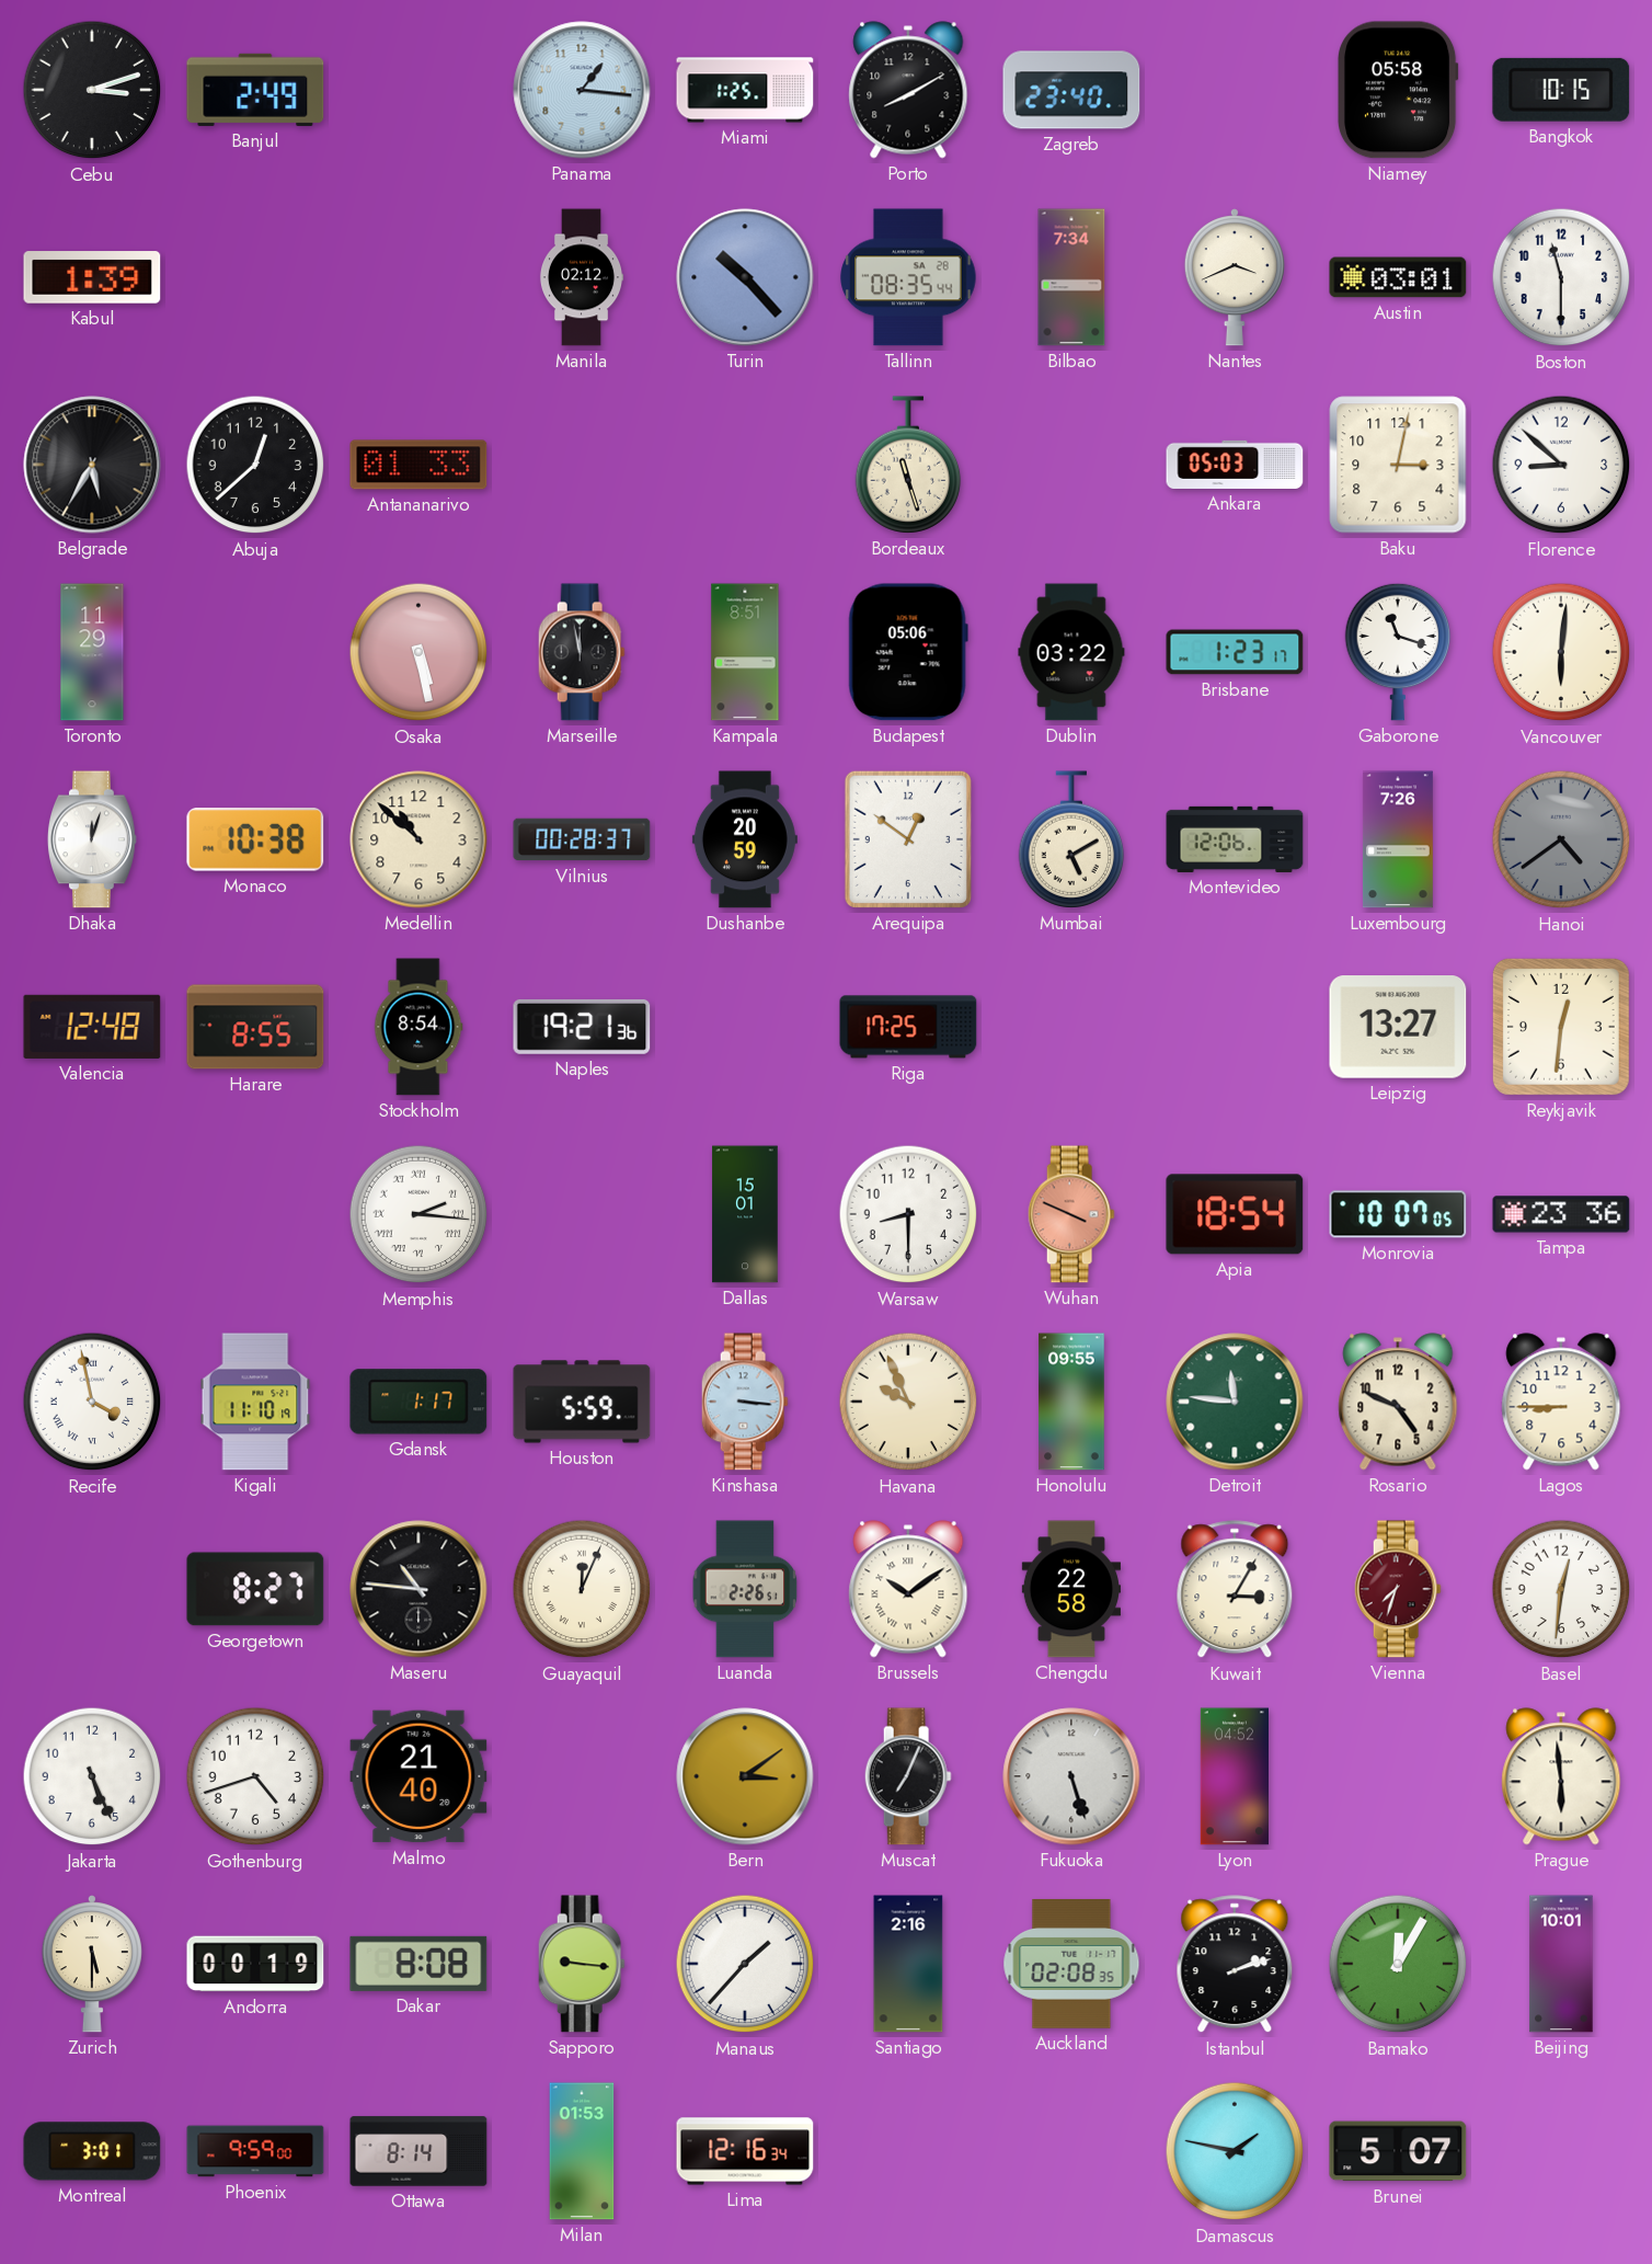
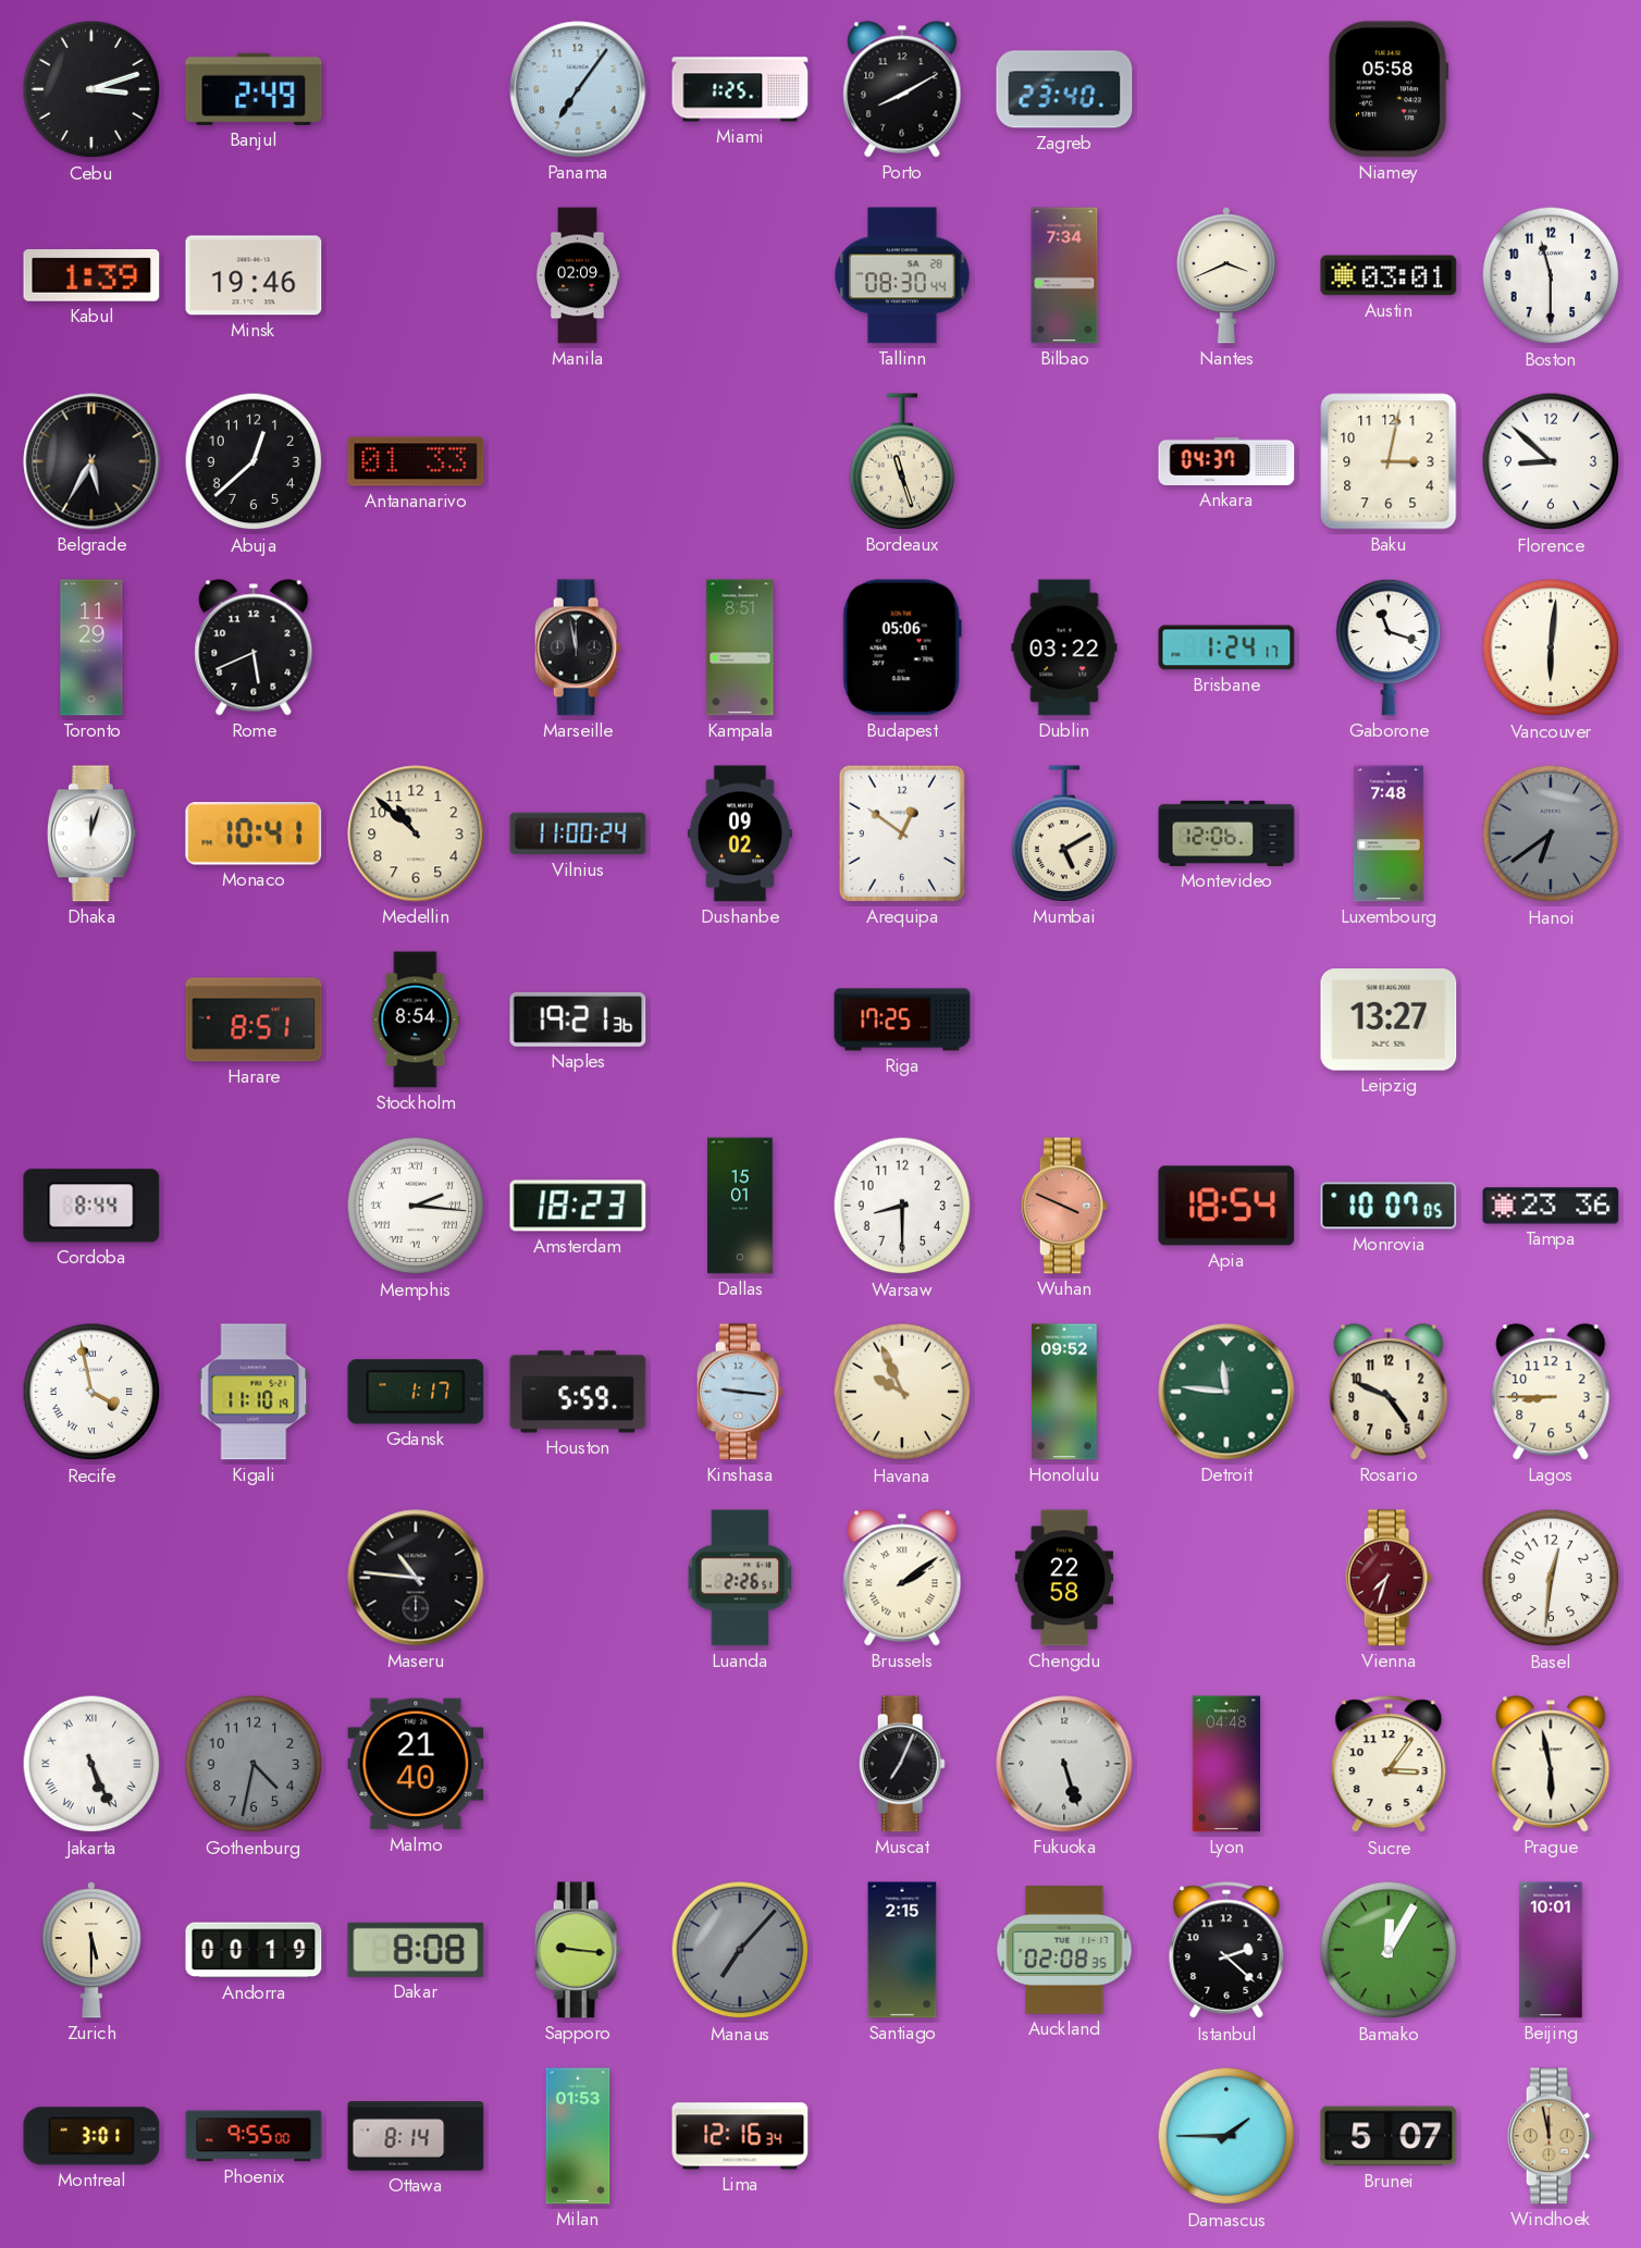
Panama: 1:16 -> 7:06 (578, 89)
Bangkok: 10:15 -> none (1561, 90)
Minsk: none -> 19:46 (254, 275)
Manila: 02:12 -> 02:09 (578, 275)
Turin: 10:23 -> none (745, 277)
Tallinn: 08:35 -> 08:30 (902, 275)
Ankara: 05:03 -> 04:37 (1226, 461)
Rome: none -> 5:41 (254, 647)
Osaka: 5:28 -> none (418, 652)
Brisbane: 1:23 -> 1:24 (1226, 647)
Monaco: 10:38 -> 10:41 (254, 833)
Vilnius: 00:28 -> 11:00 (578, 833)
Dushanbe: 20:59 -> 09:02 (740, 833)
Luxembourg: 7:26 -> 7:48 (1389, 833)
Hanoi: 4:39 -> 6:39 (1551, 833)
Valencia: 12:48 -> none (92, 1027)
Harare: 8:55 -> 8:51 (254, 1020)
Reykjavik: 12:31 -> none (1561, 1027)
Cordoba: none -> 8:44 (91, 1206)
Amsterdam: none -> 18:23 (578, 1206)
Kinshasa: 3:16 -> 9:16 (740, 1392)
Honolulu: 09:55 -> 09:52 (1064, 1392)
Georgetown: 8:27 -> none (255, 1589)
Guayaquil: 12:04 -> none (582, 1589)
Brussels: 10:09 -> 2:09 (902, 1578)
Kuwait: 3:05 -> none (1235, 1590)
Jakarta numerals: Arabic -> Roman (91, 1764)
Gothenburg: 4:42 -> 4:32 (254, 1764)
Gothenburg dial: white -> grey (254, 1764)
Bern: 3:09 -> none (745, 1776)
Lyon: 04:52 -> 04:48 (1226, 1764)
Sucre: none -> 3:06 (1389, 1765)
Prague: 5:59 -> 5:58 (1551, 1764)
Manaus: 1:37 -> 7:07 (740, 1950)
Manaus dial: white -> grey (740, 1950)
Santiago: 2:16 -> 2:15 (902, 1950)
Istanbul: 2:12 -> 2:22 (1226, 1951)
Phoenix: 9:59 -> 9:55 (254, 2136)
Damascus: 1:47 -> 1:45 (1226, 2136)
Windhoek: none -> 11:58 (1551, 2136)
